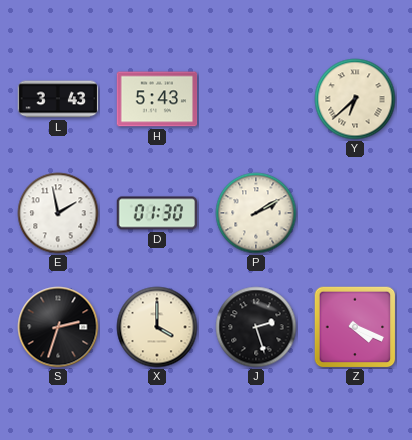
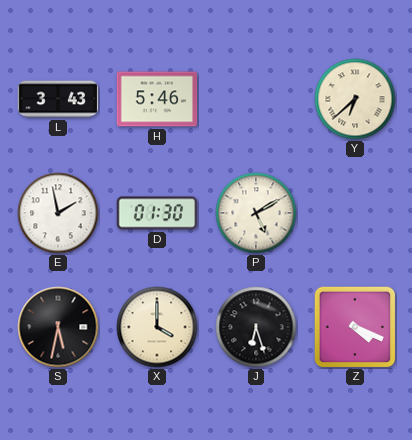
H: 5:43 -> 5:46 (157, 99)
P: 2:10 -> 5:10 (256, 213)
S: 2:33 -> 5:32 (58, 327)
J: 2:27 -> 6:27 (256, 327)
